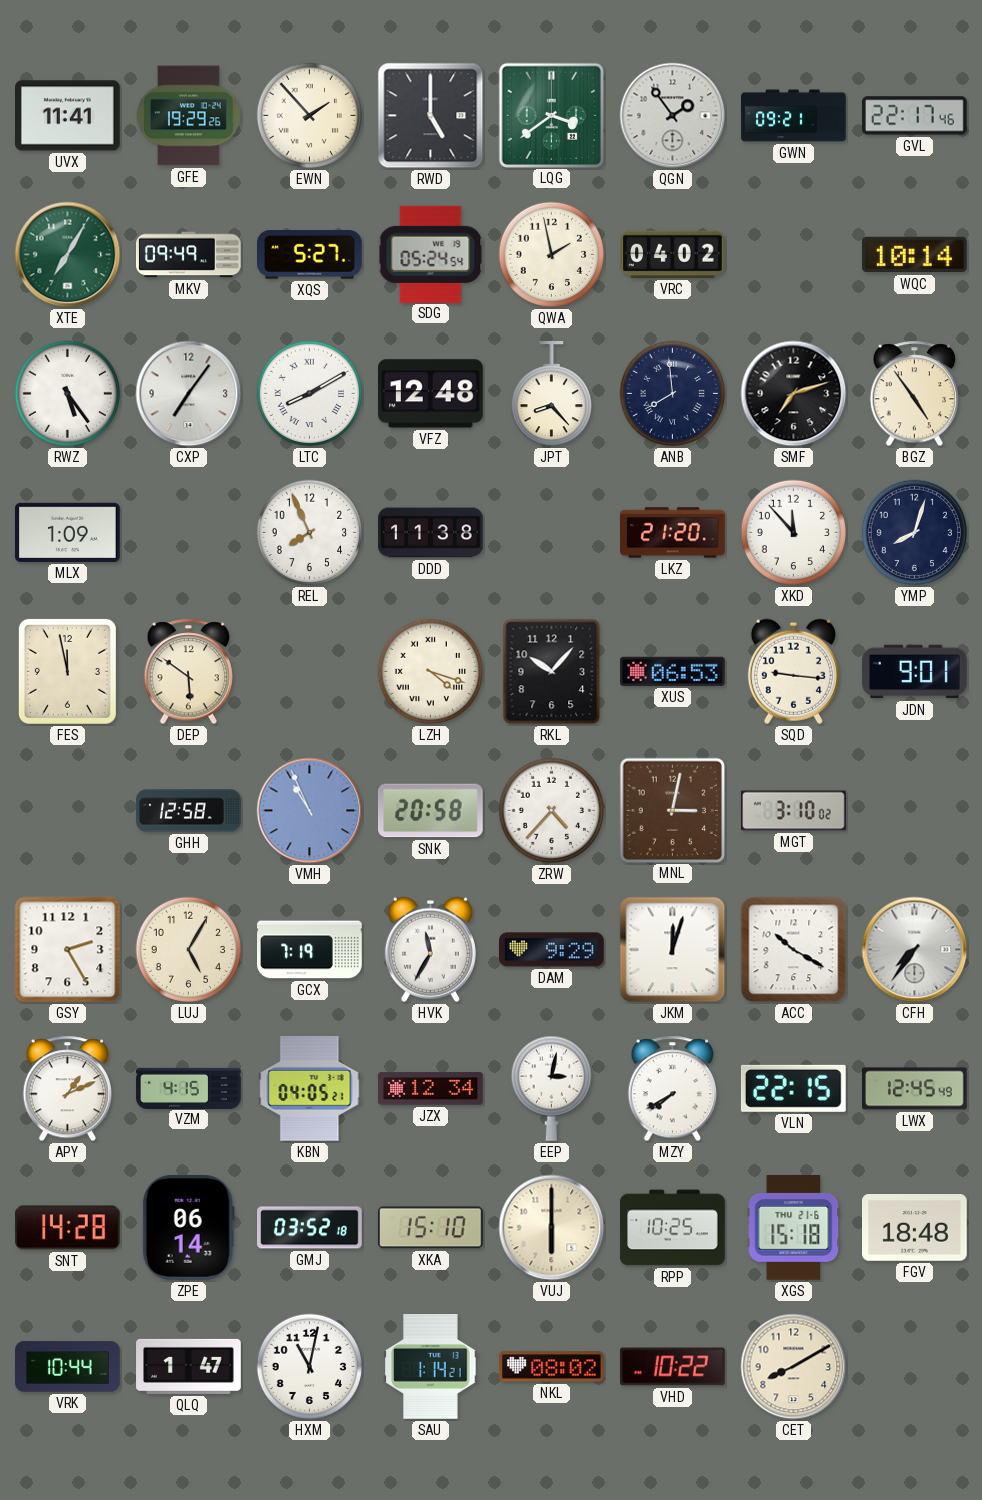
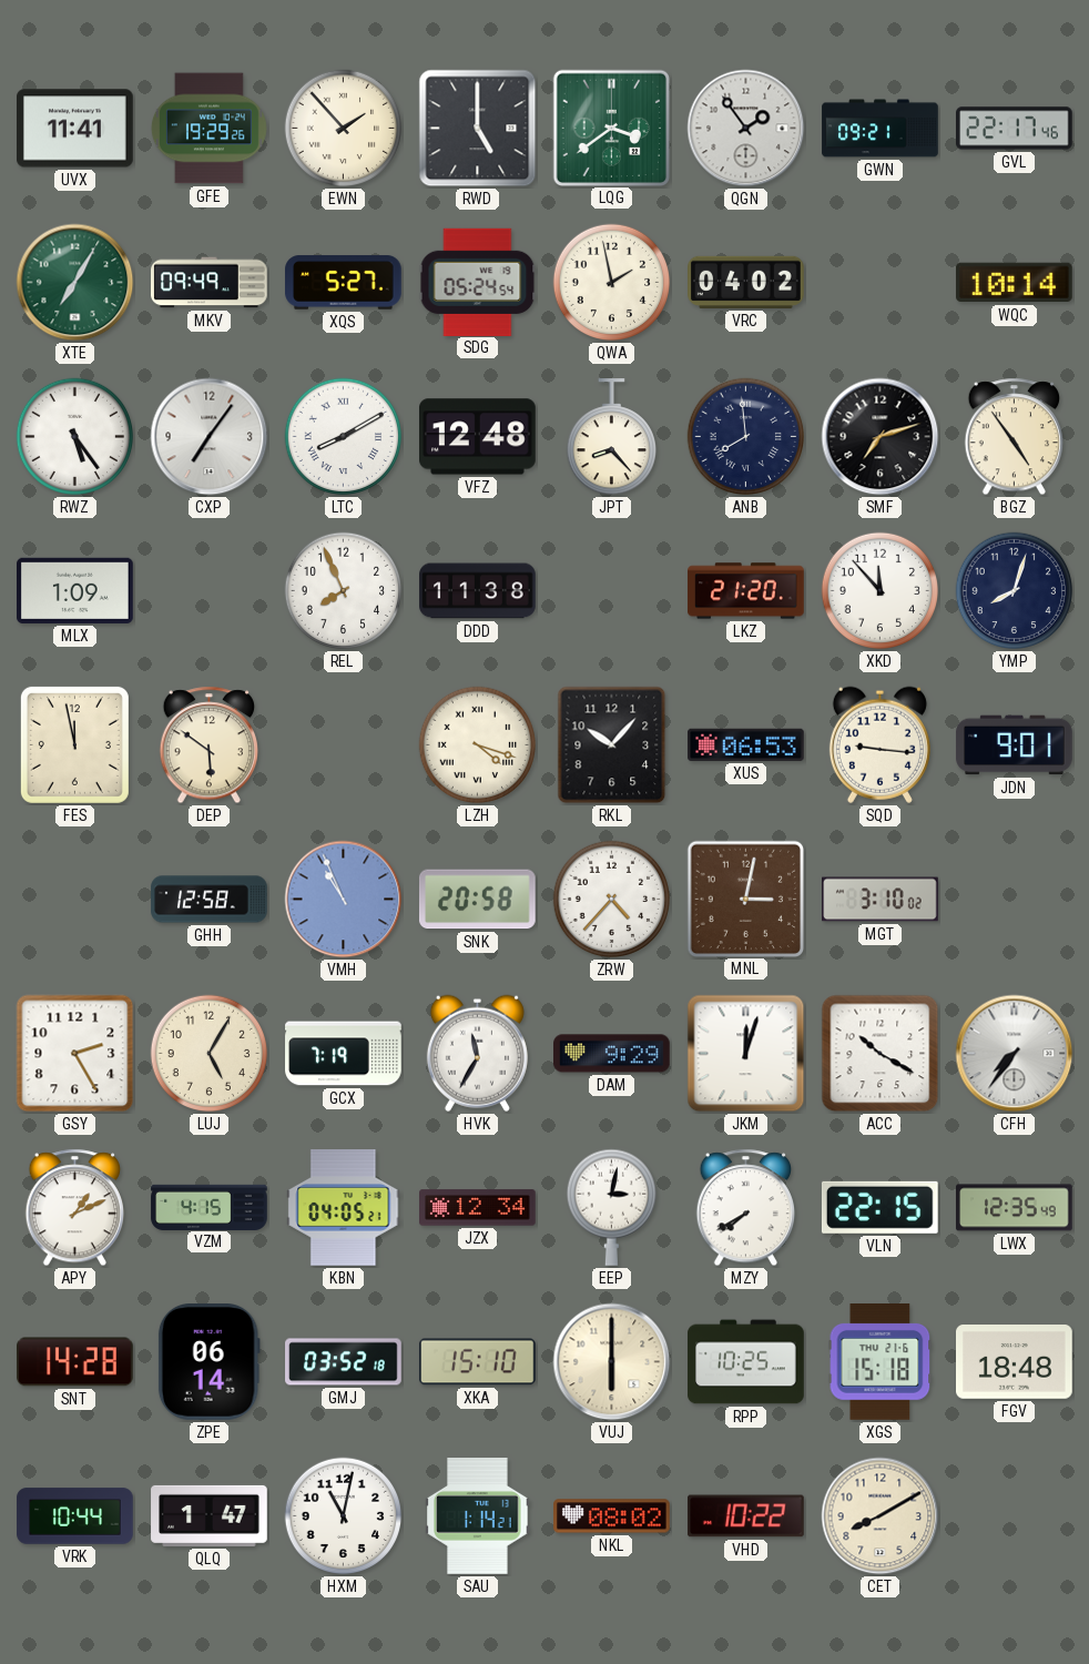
LWX: 12:45 -> 12:35 (1015, 1208)
